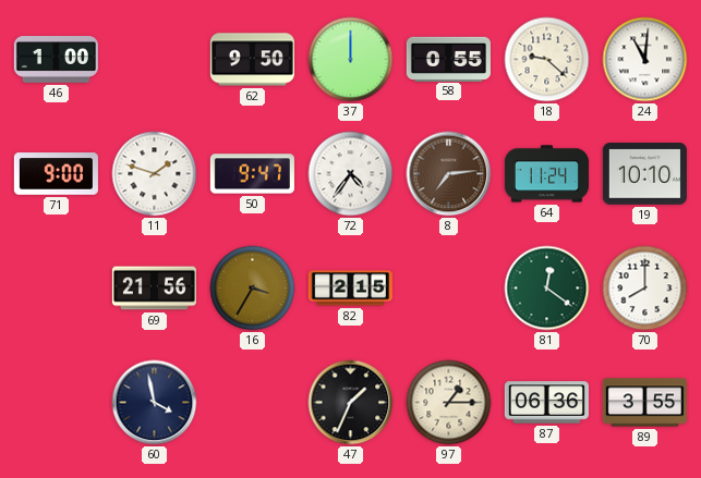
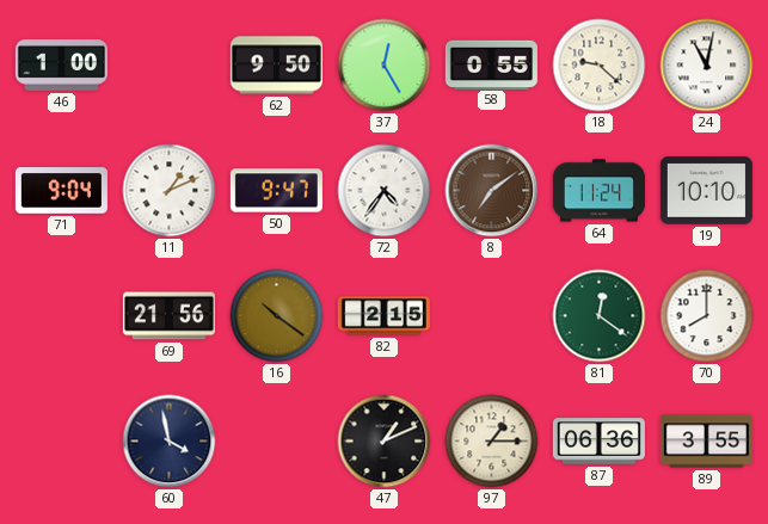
37: 12:00 -> 12:25 (385, 66)
24: 11:01 -> 11:02 (707, 66)
71: 9:00 -> 9:04 (61, 191)
11: 1:48 -> 1:11 (170, 191)
8: 7:14 -> 7:09 (492, 191)
16: 3:35 -> 10:21 (277, 316)
47: 1:34 -> 1:11 (385, 442)
